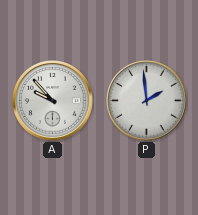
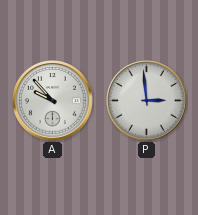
P: 1:59 -> 2:59 (147, 101)
